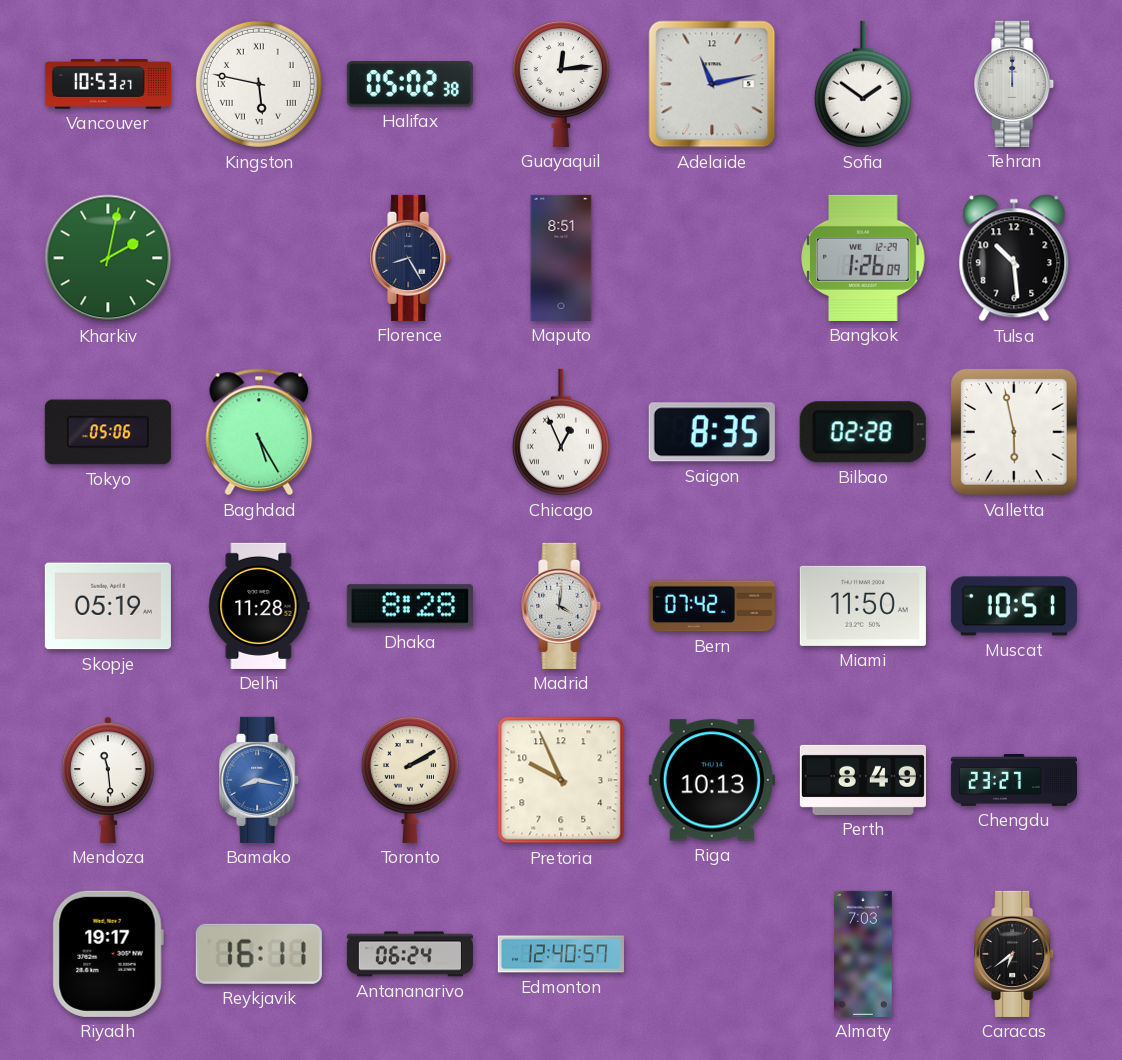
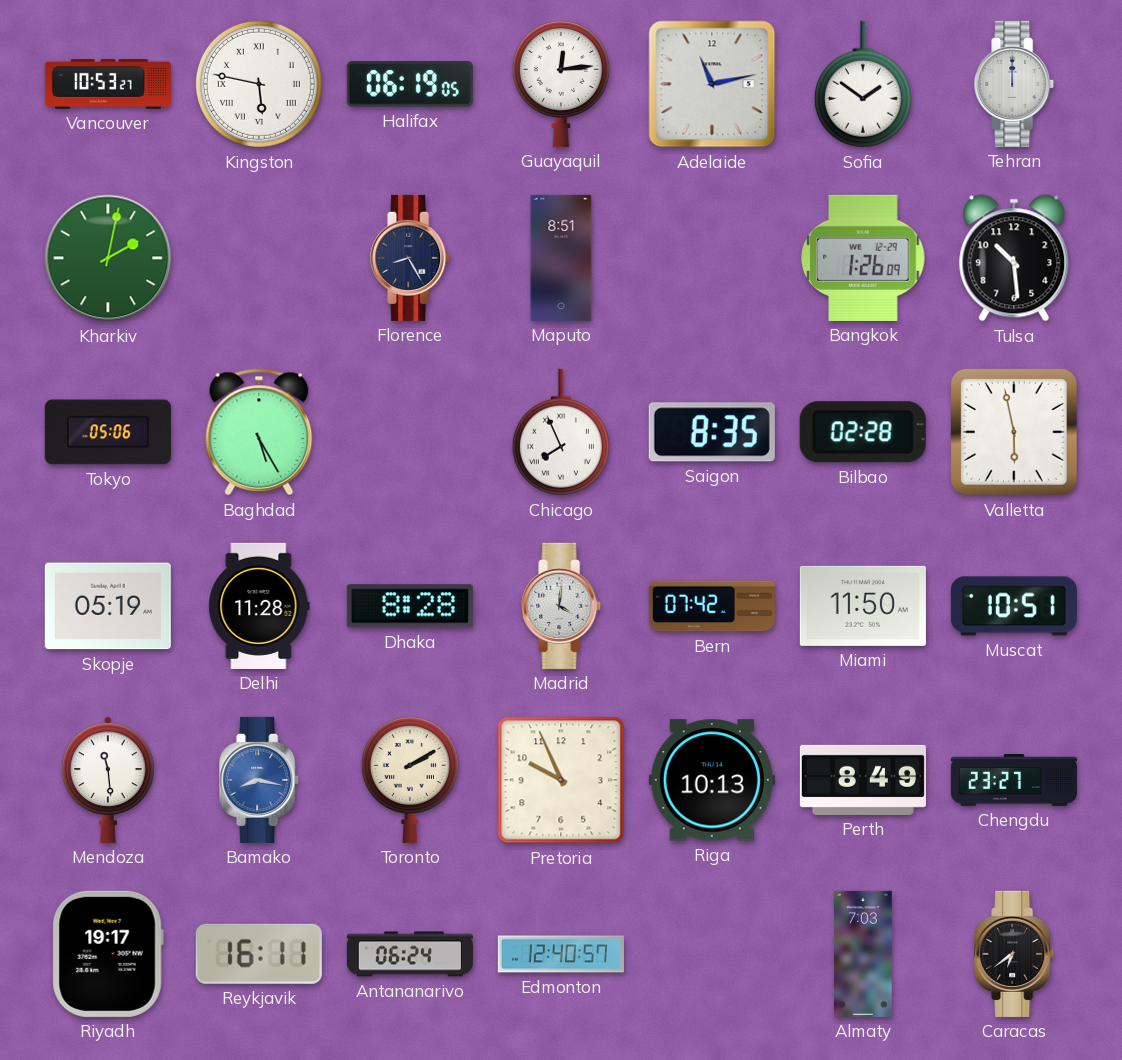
Halifax: 05:02 -> 06:19 (410, 84)
Chicago: 12:56 -> 7:56 (561, 432)
